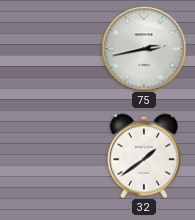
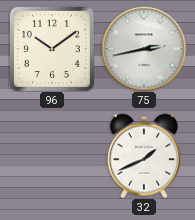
96: none -> 10:09 (52, 49)
32: 1:39 -> 1:41 (144, 156)
